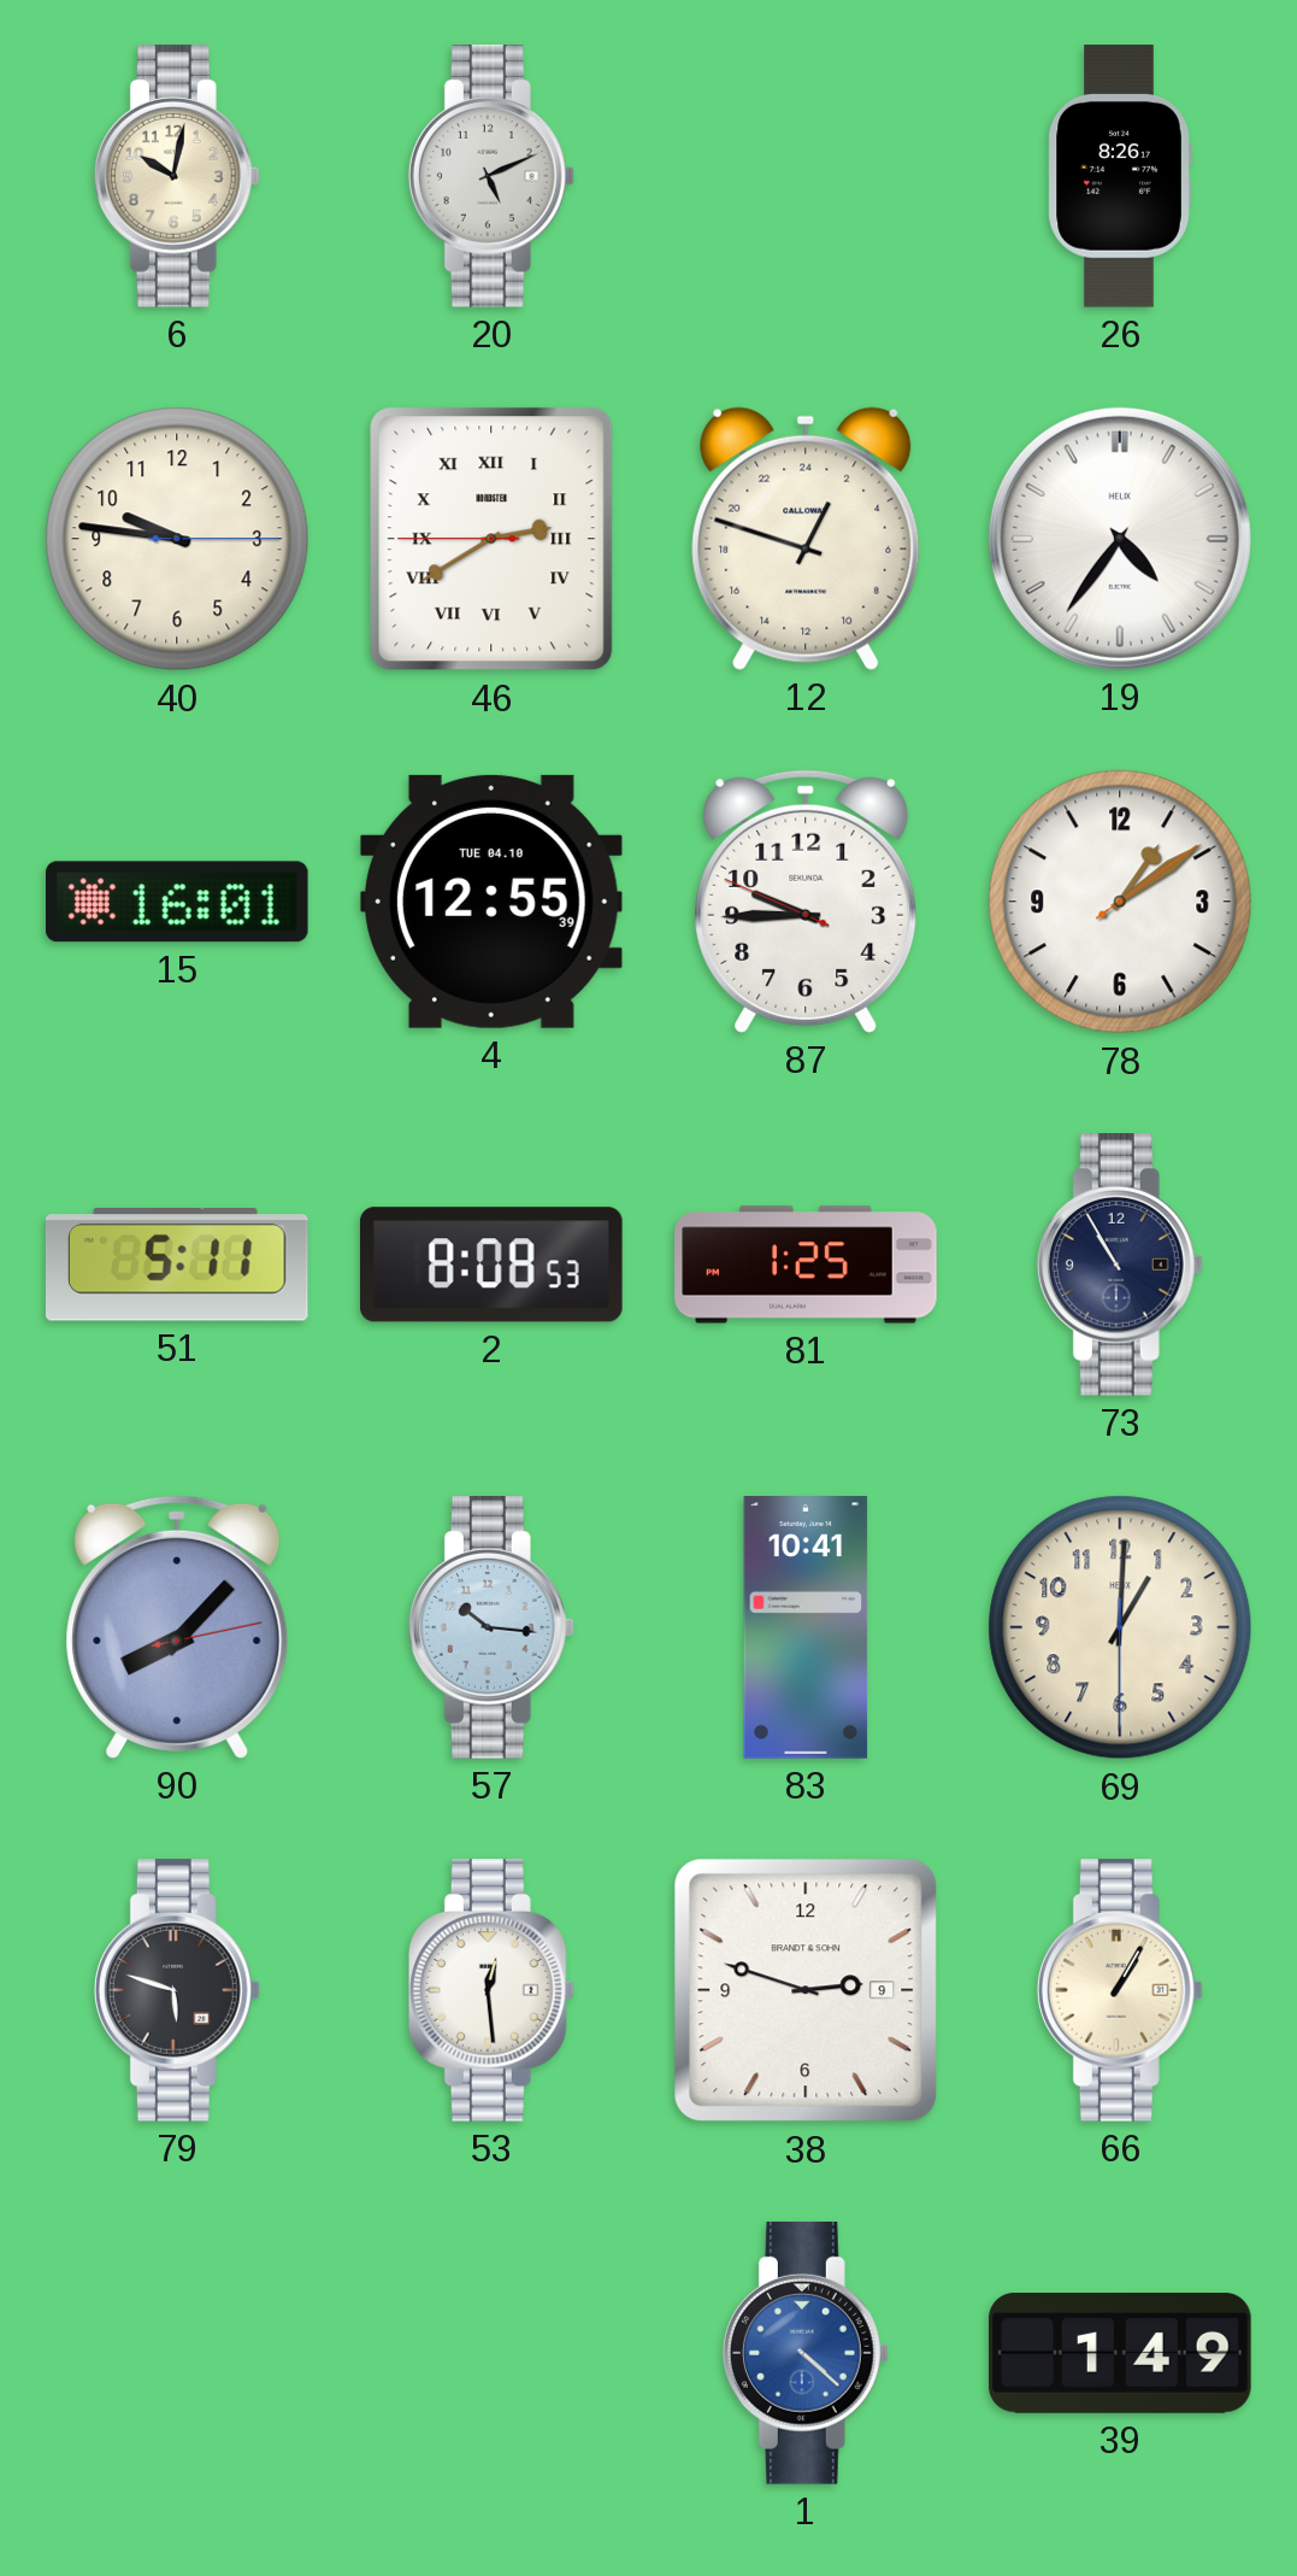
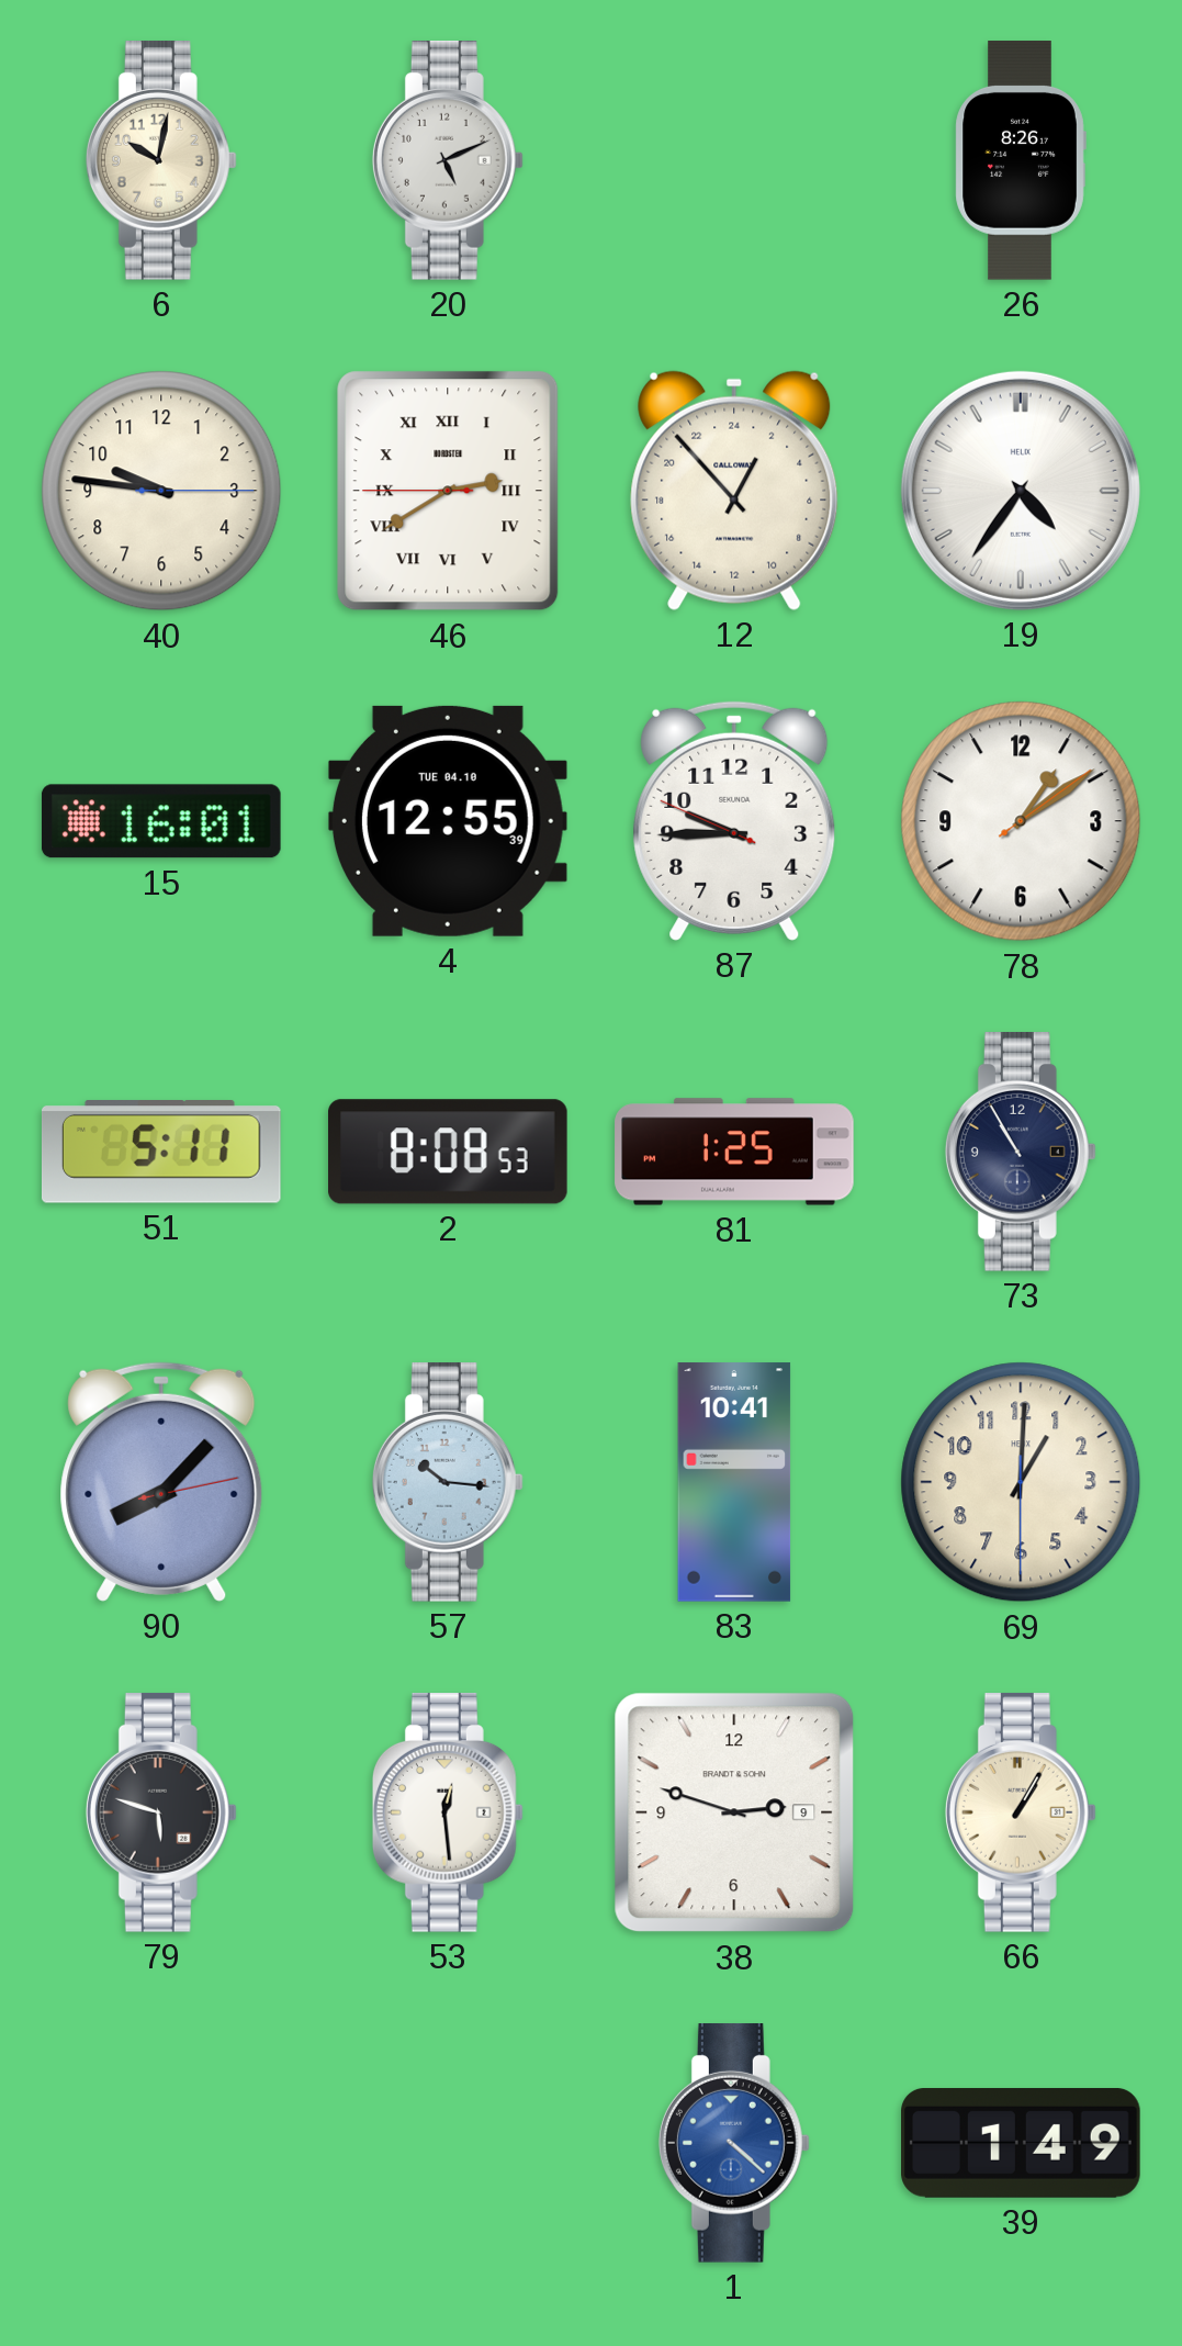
12: 1:48 -> 1:53 (734, 491)
